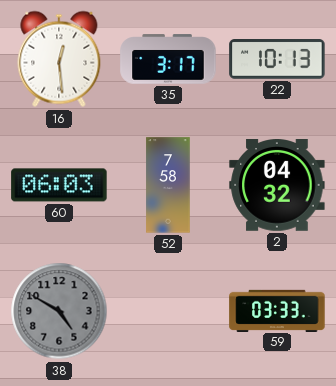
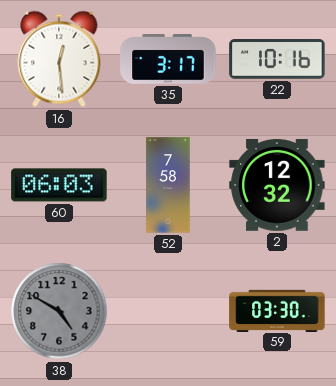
22: 10:13 -> 10:16 (277, 60)
2: 04:32 -> 12:32 (277, 186)
59: 03:33 -> 03:30 (277, 310)
